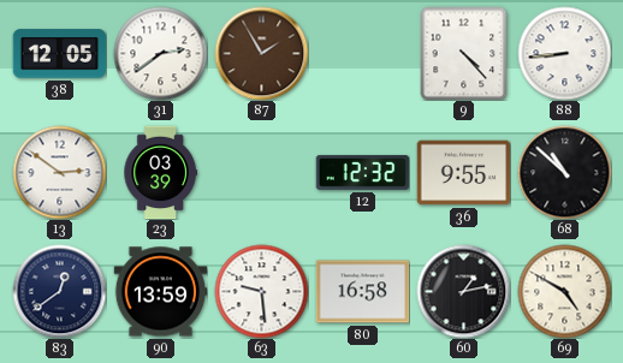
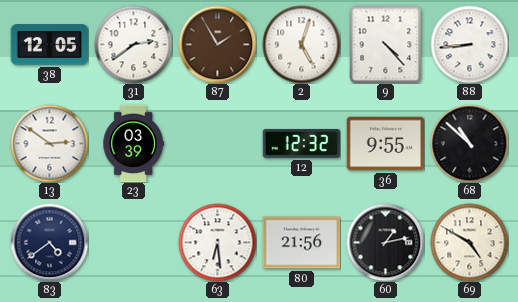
2: none -> 5:03 (301, 44)
83: 12:39 -> 4:39 (49, 242)
90: 13:59 -> none (160, 292)
63: 9:29 -> 6:29 (217, 242)
80: 16:58 -> 21:56 (301, 243)
